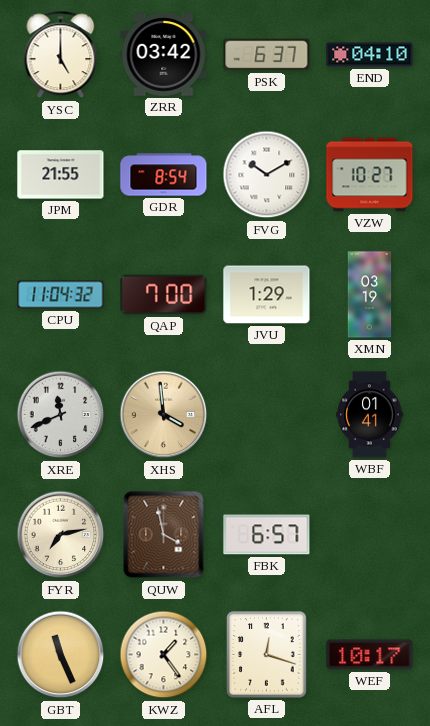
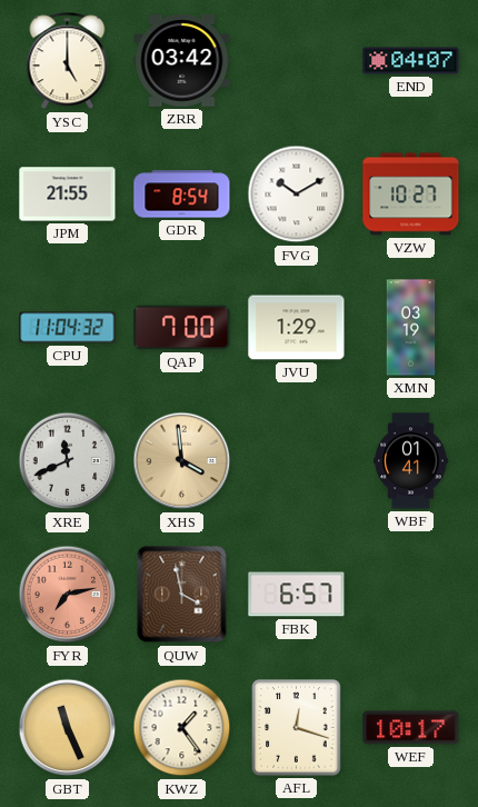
PSK: 6:37 -> none (267, 55)
END: 04:10 -> 04:07 (411, 61)
FYR dial: cream -> salmon (68, 595)
